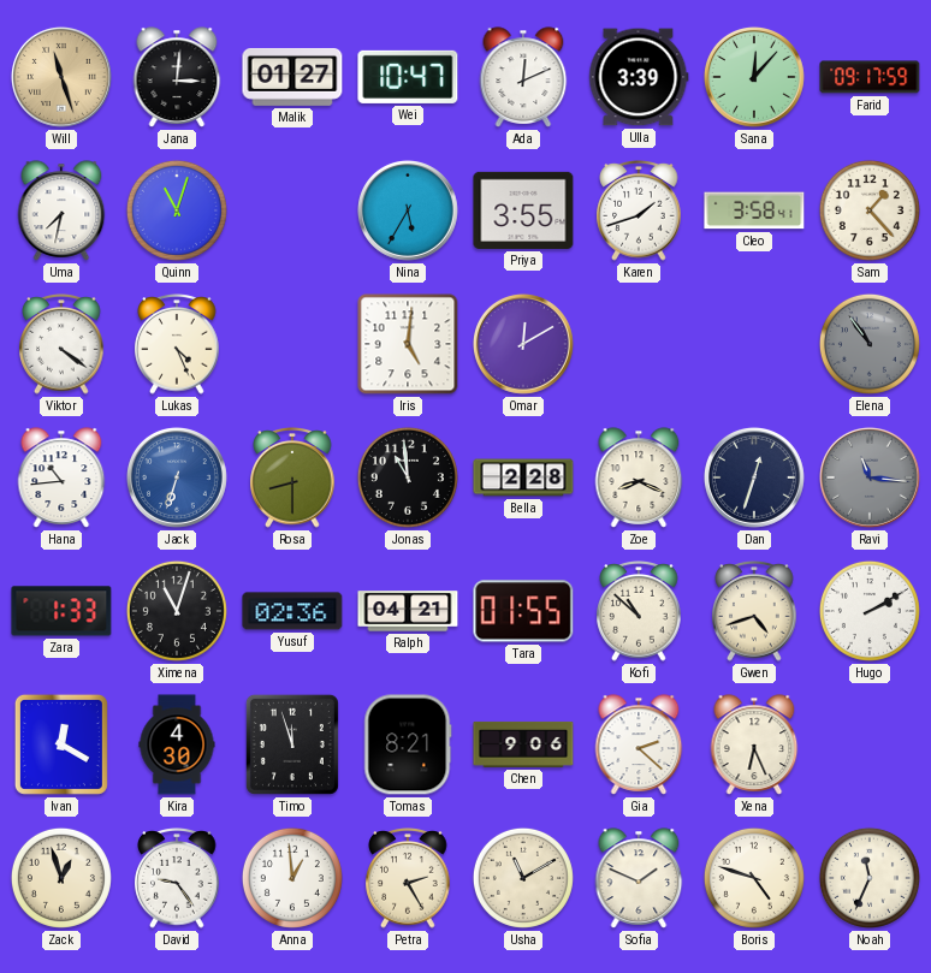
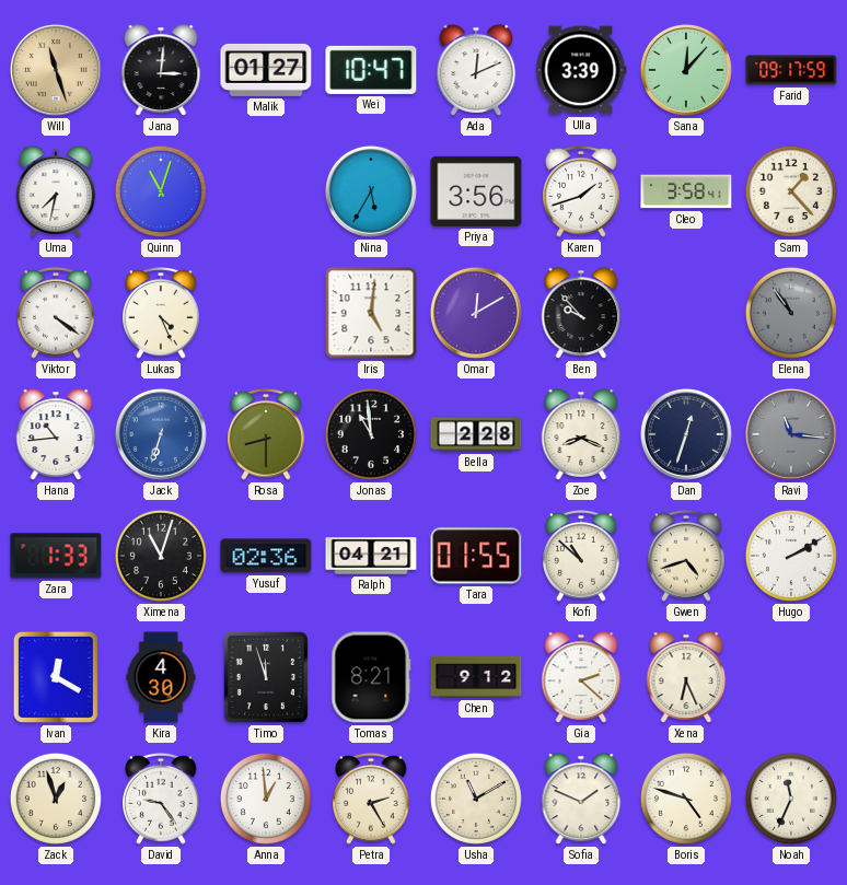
Priya: 3:55 -> 3:56 (476, 191)
Ben: none -> 9:53 (581, 313)
Chen: 9:06 -> 9:12 (476, 677)
